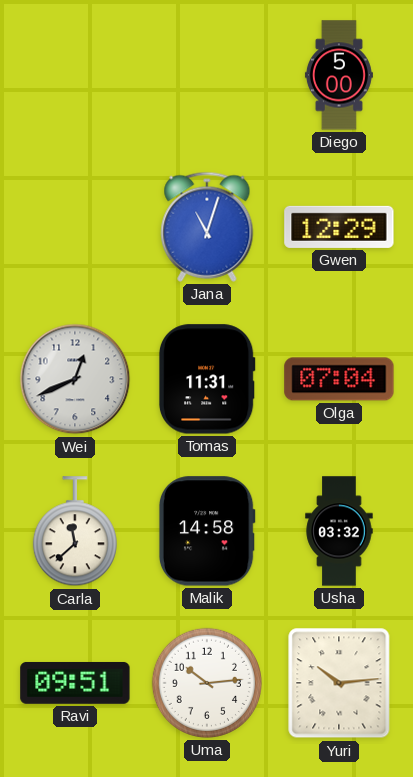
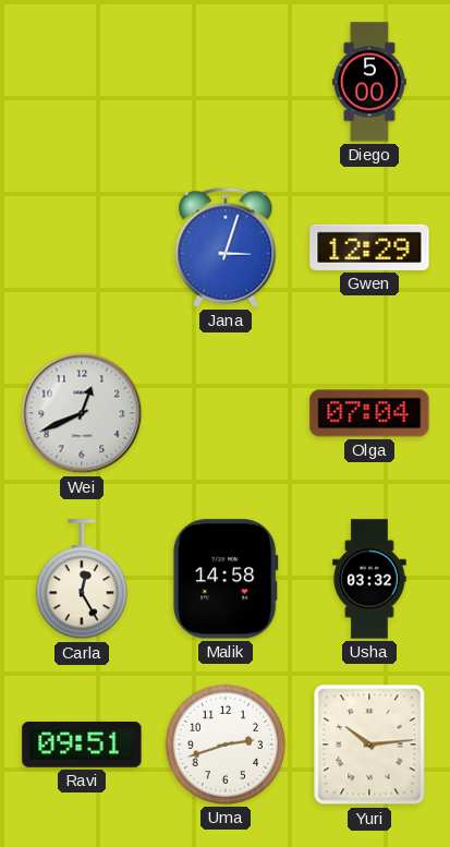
Jana: 11:03 -> 3:03 (226, 247)
Tomas: 11:31 -> none (207, 379)
Carla: 11:38 -> 12:25 (82, 580)
Uma: 10:14 -> 2:42 (226, 745)
